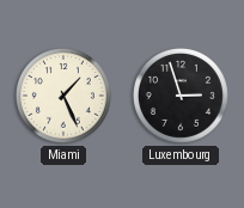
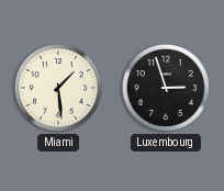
Miami: 1:26 -> 1:29 (58, 88)
